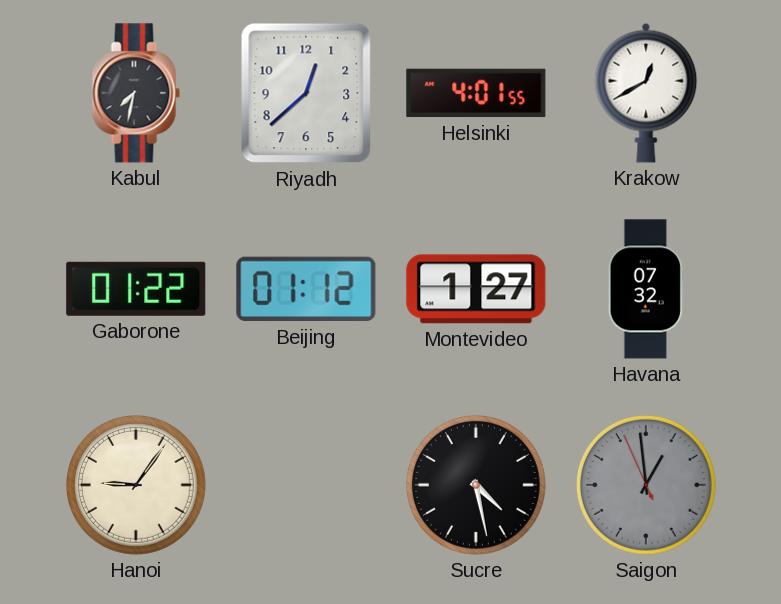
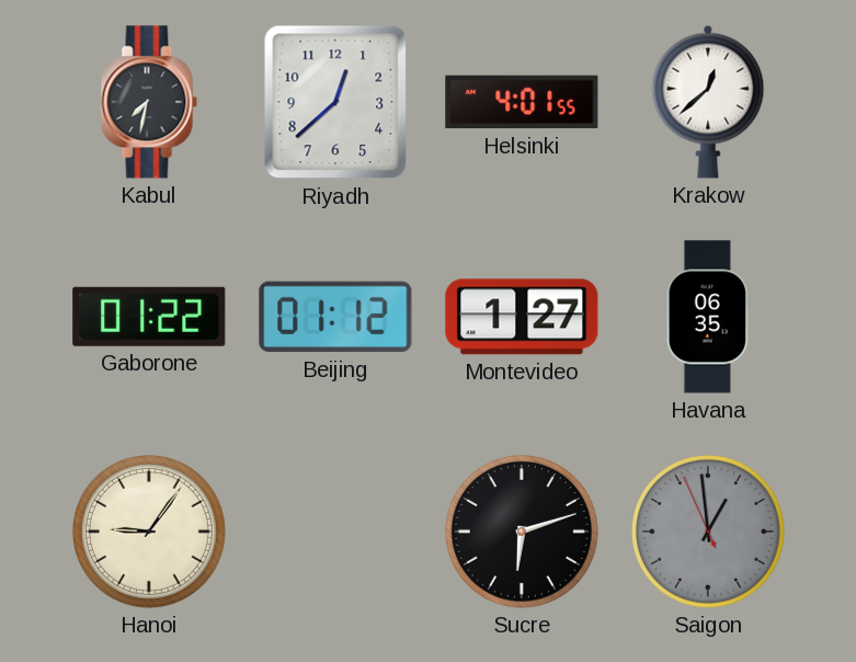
Krakow: 12:40 -> 12:38 (708, 102)
Havana: 07:32 -> 06:35 (708, 317)
Sucre: 4:28 -> 6:12 (522, 532)
